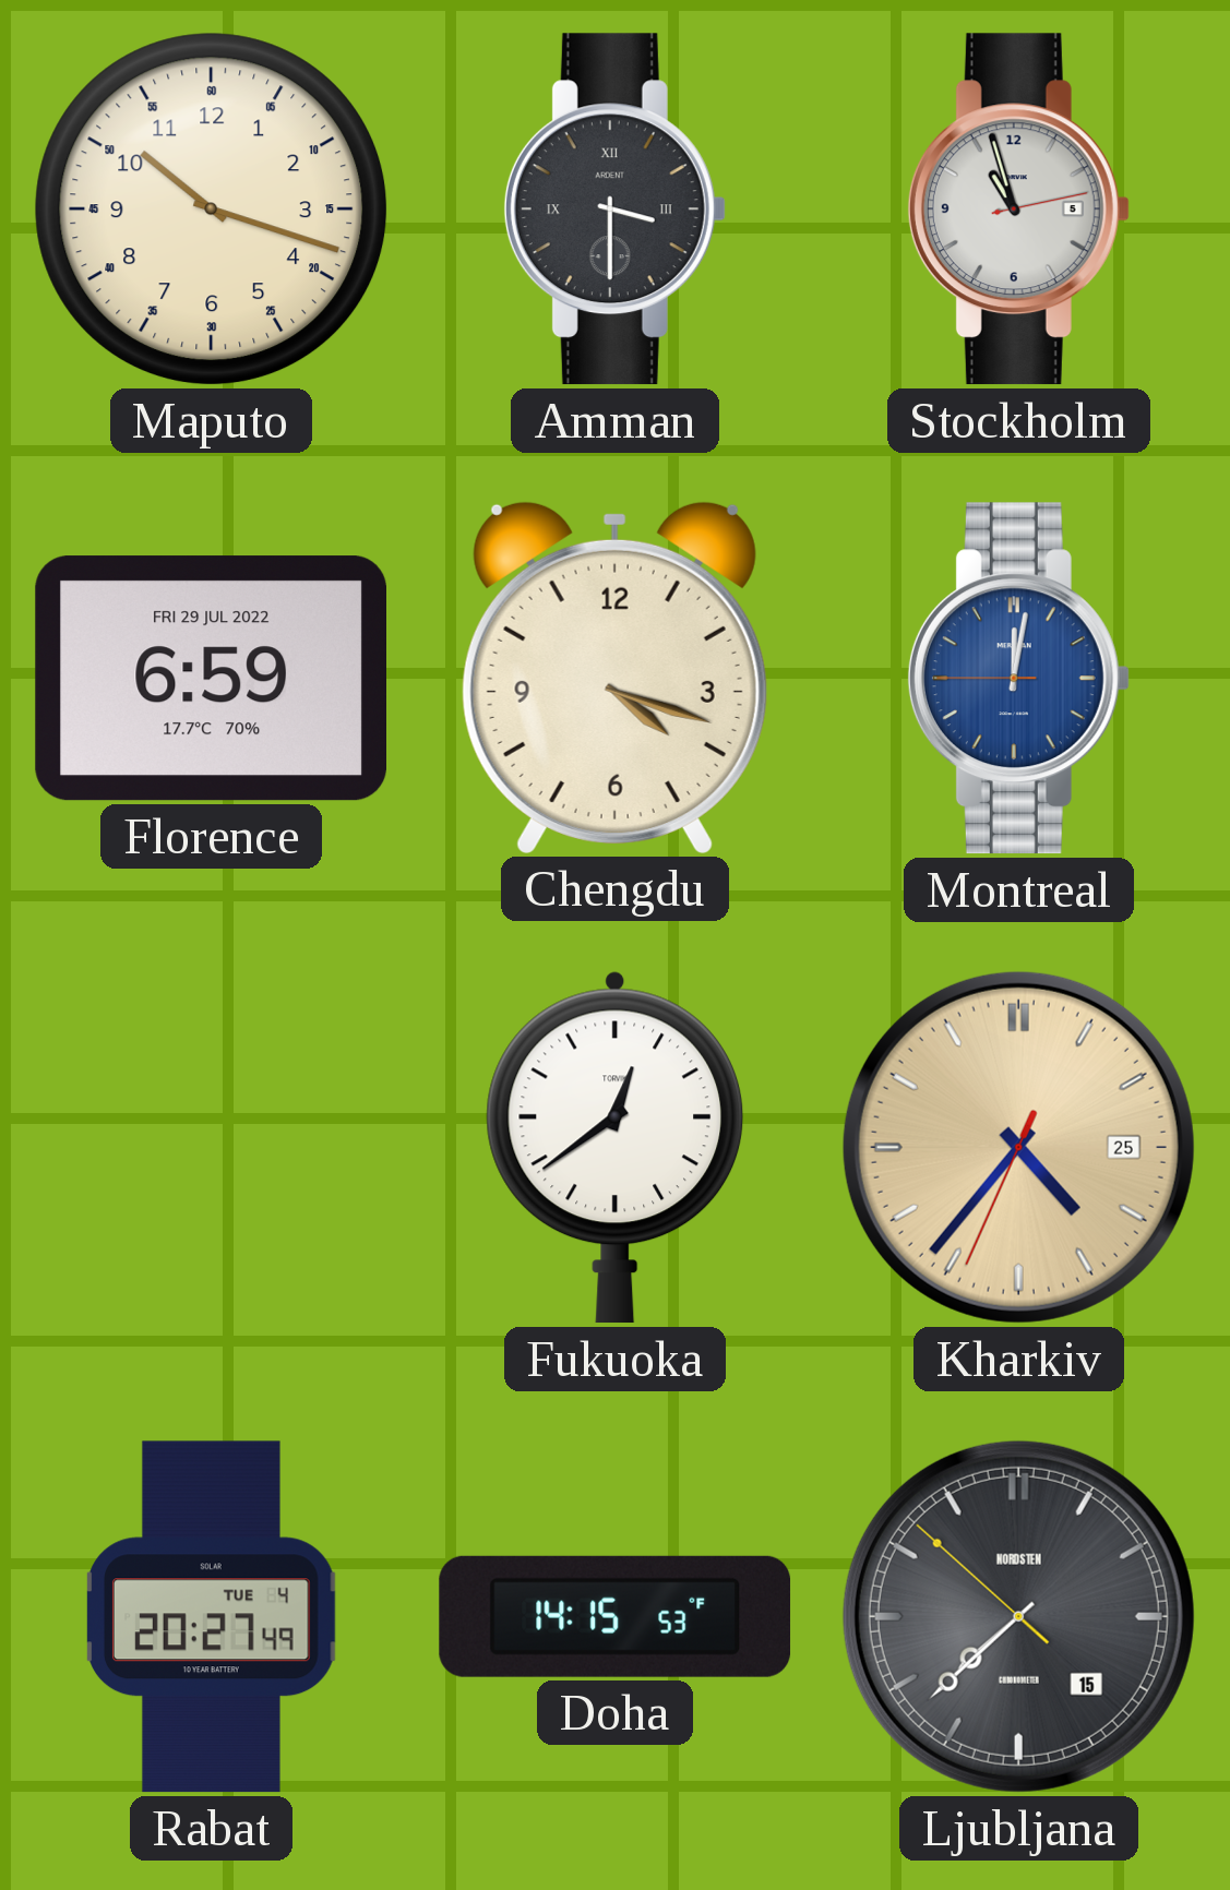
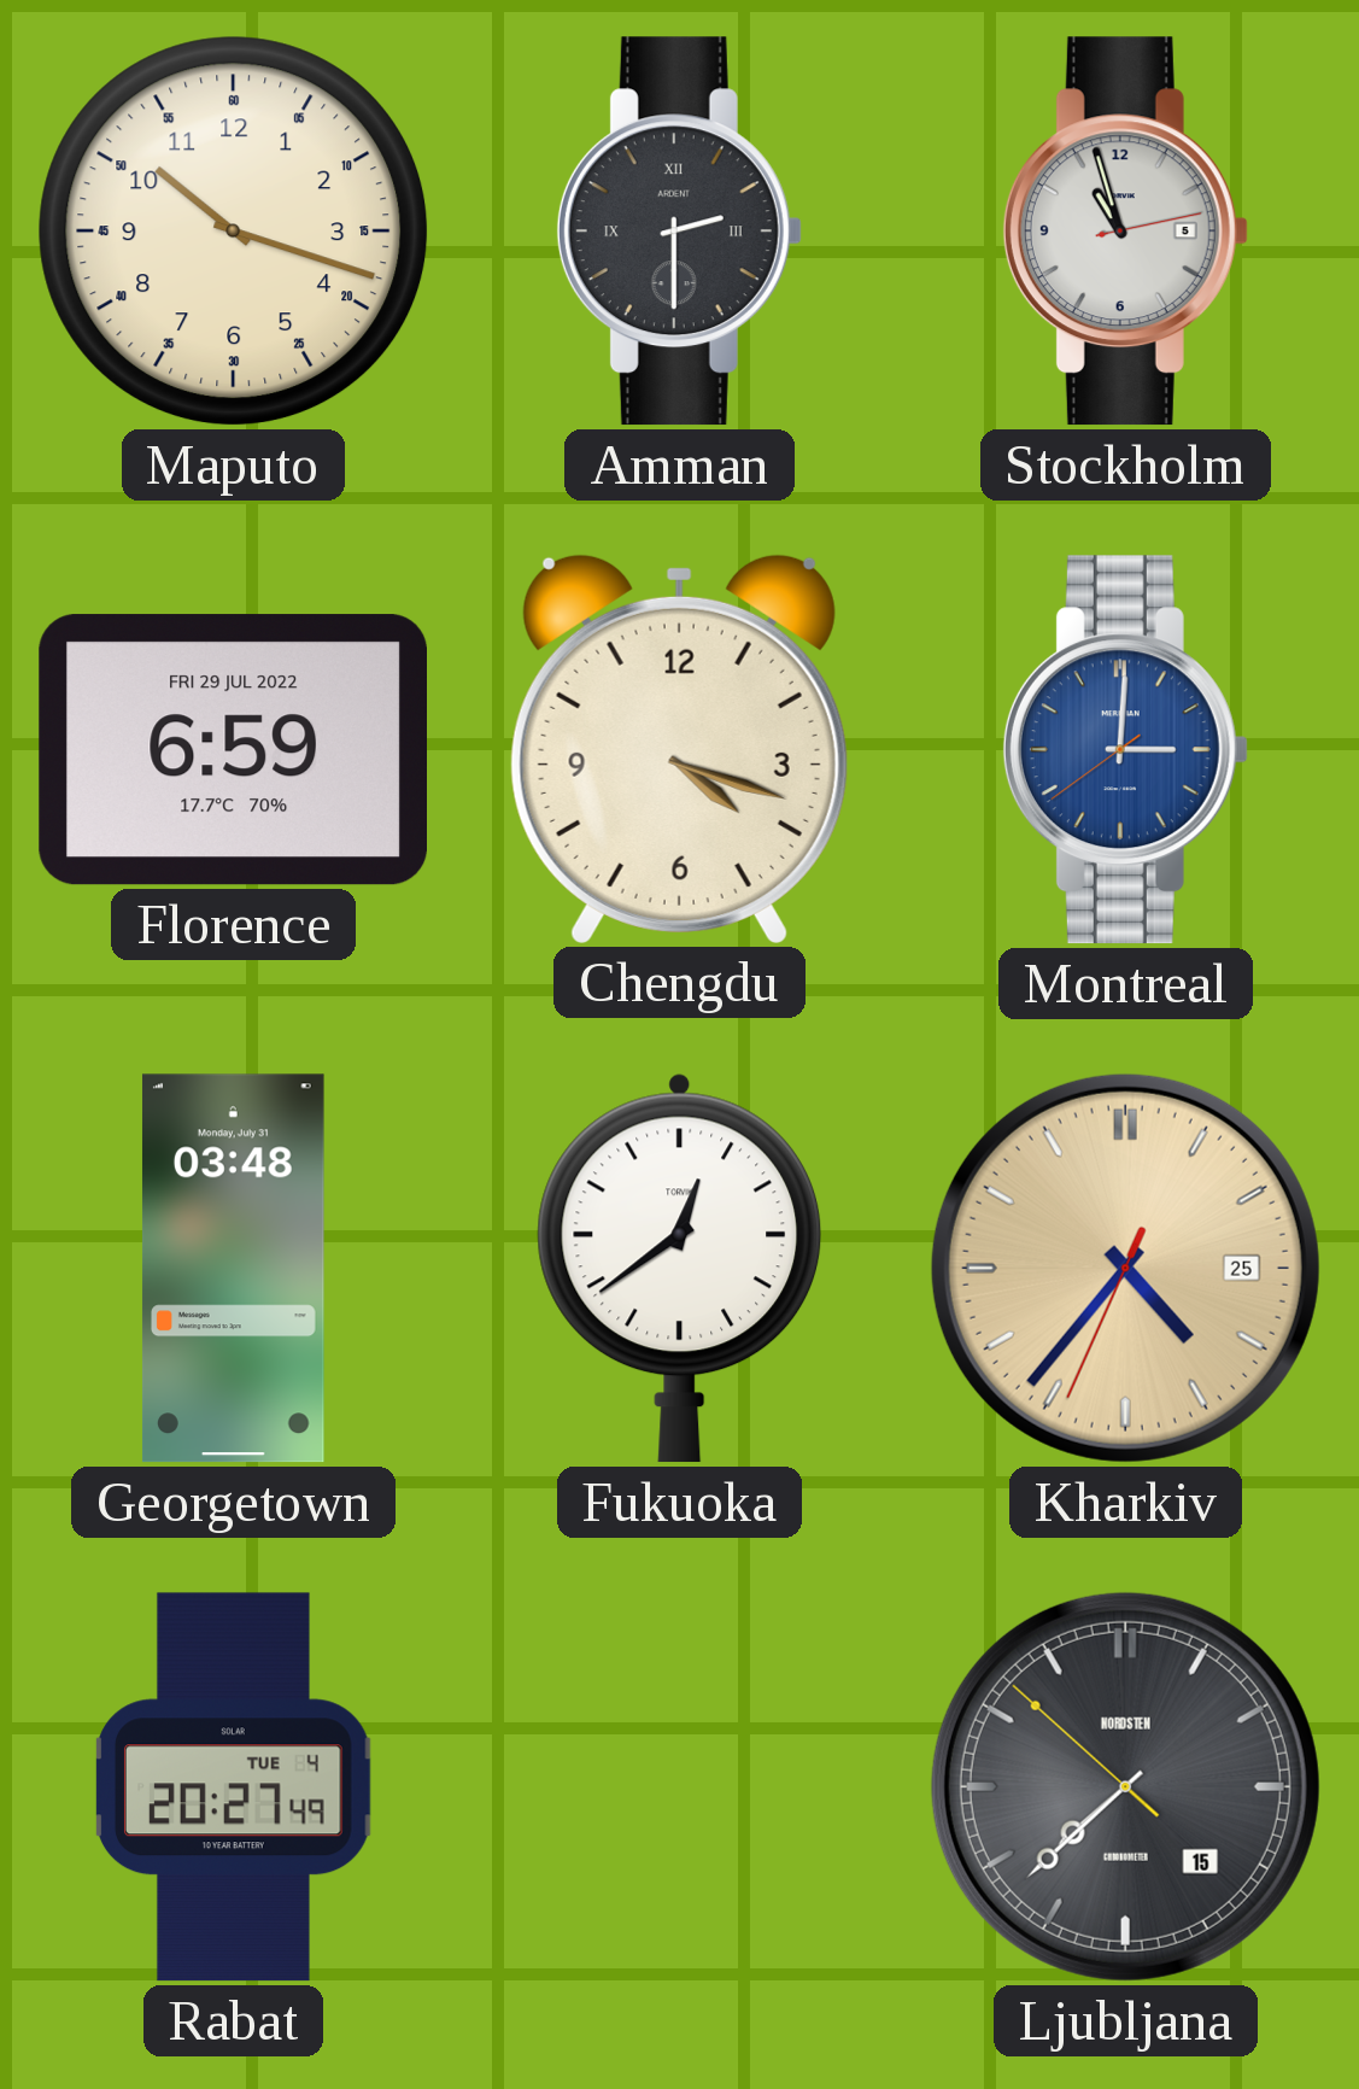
Amman: 3:30 -> 2:30 (679, 232)
Montreal: 12:01 -> 3:00 (1125, 750)
Georgetown: none -> 03:48 (233, 1269)
Doha: 14:15 -> none (616, 1616)
